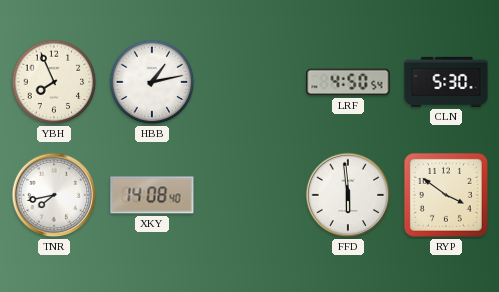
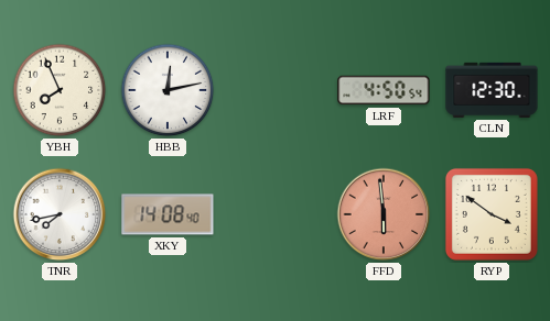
HBB: 1:13 -> 12:13 (168, 90)
CLN: 5:30 -> 12:30 (492, 90)
FFD dial: white -> salmon (384, 214)
